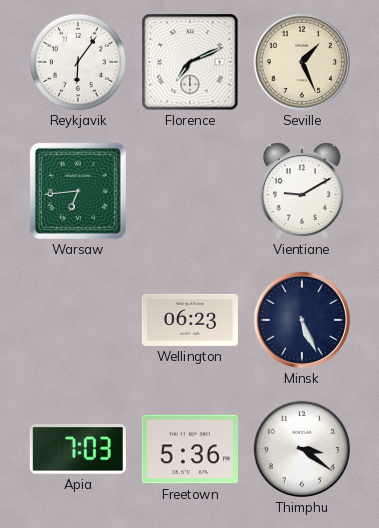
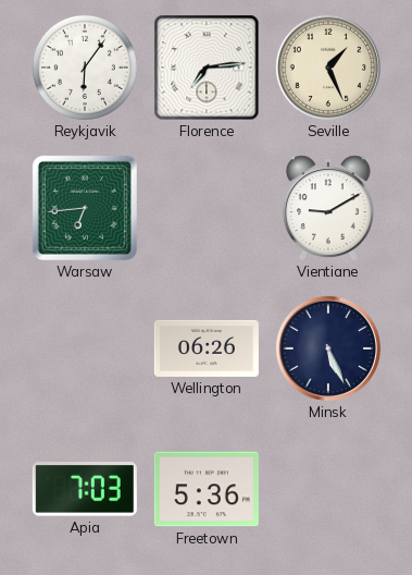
Florence: 7:11 -> 7:14 (207, 68)
Wellington: 06:23 -> 06:26 (207, 348)
Thimphu: 3:21 -> none (302, 449)
